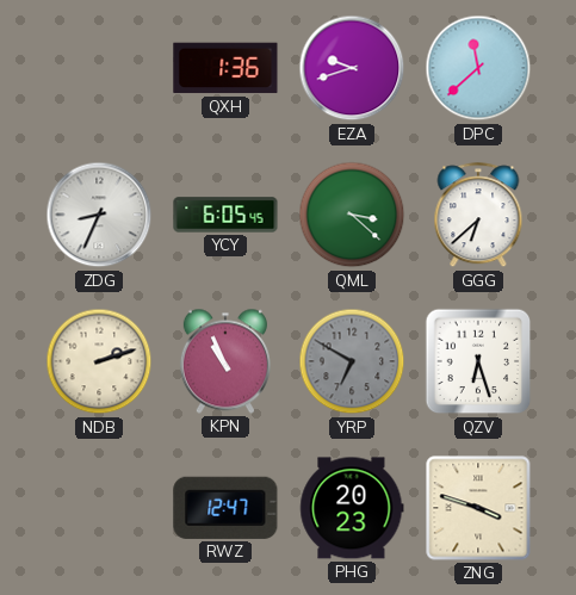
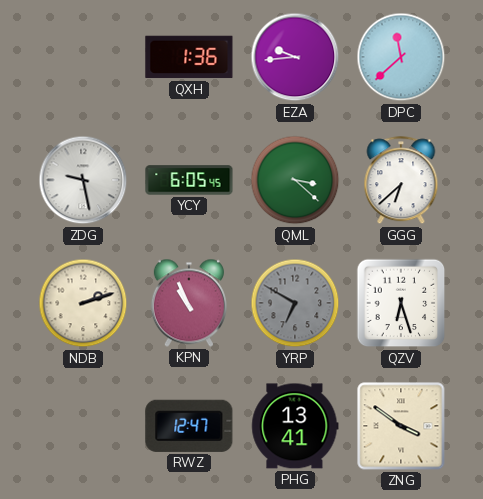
EZA: 9:42 -> 9:44 (295, 57)
ZDG: 8:34 -> 9:28 (83, 180)
PHG: 20:23 -> 13:41 (295, 426)
ZNG: 3:48 -> 3:51 (401, 426)
